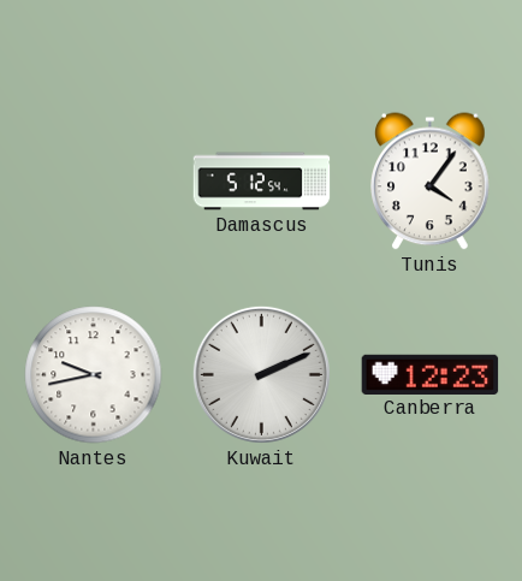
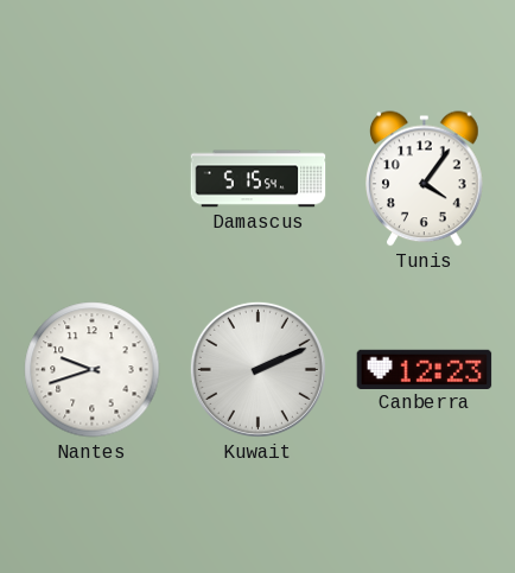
Damascus: 5:12 -> 5:15 (259, 179)
Nantes: 9:43 -> 9:42 (93, 370)
